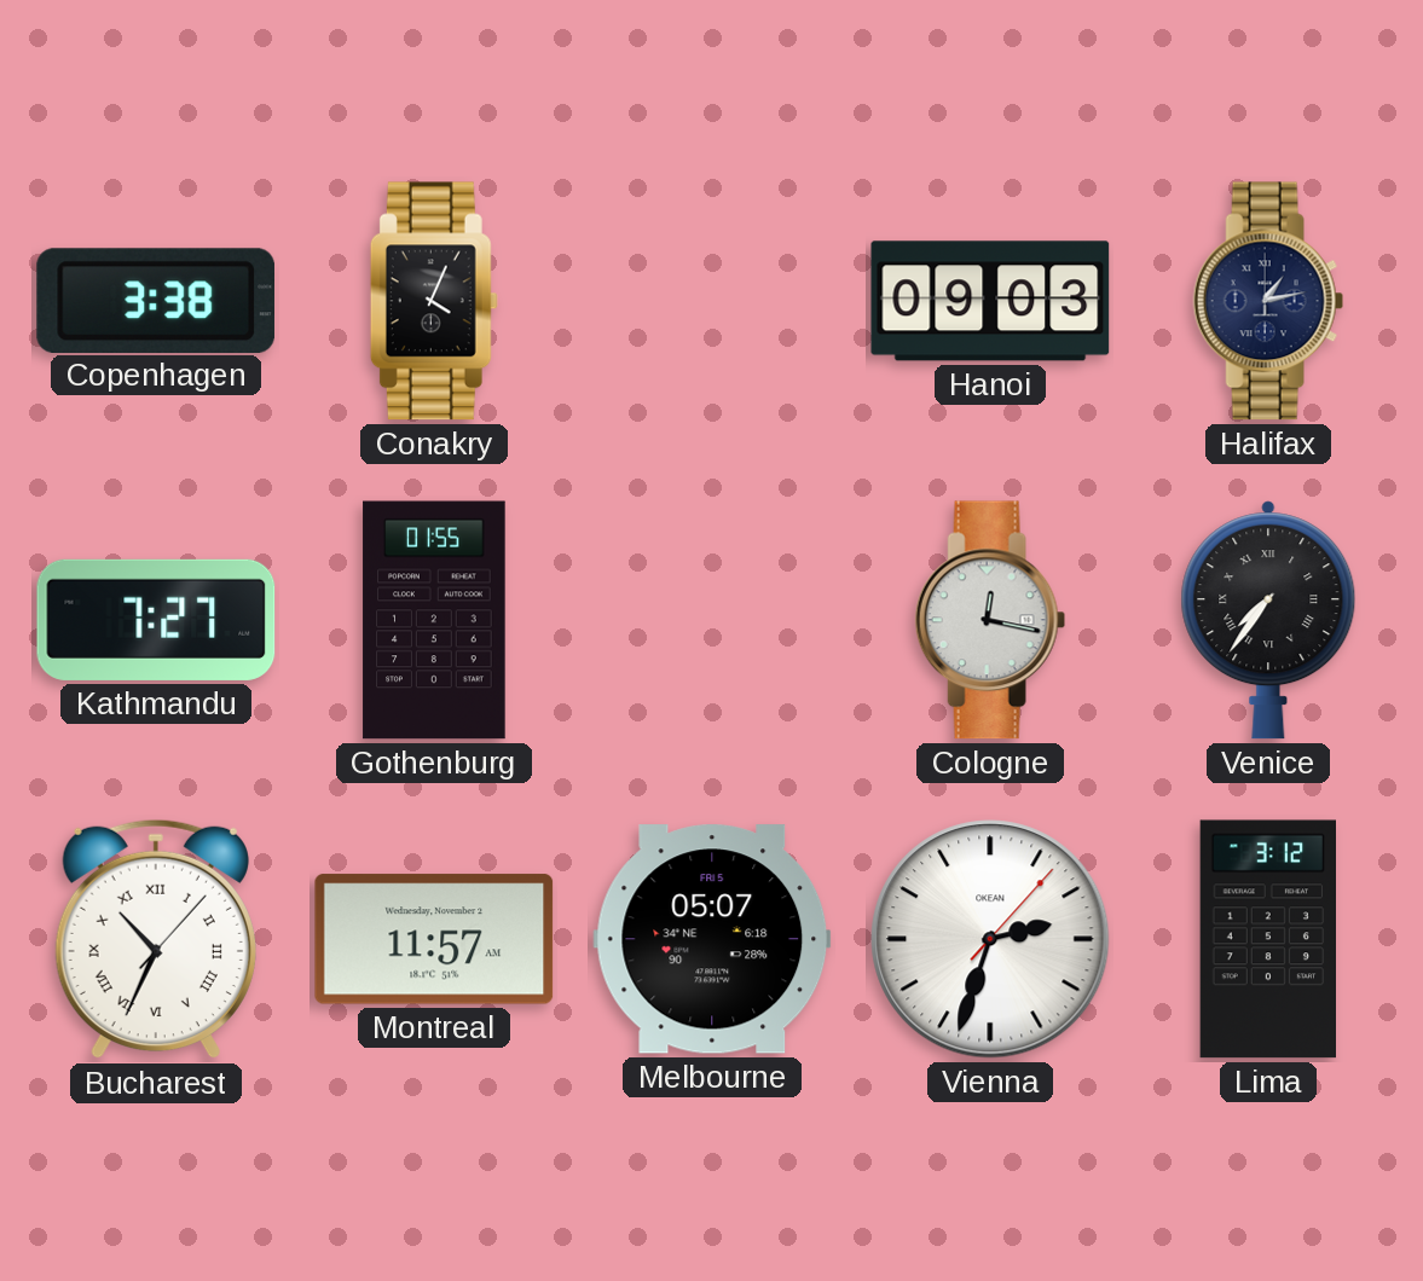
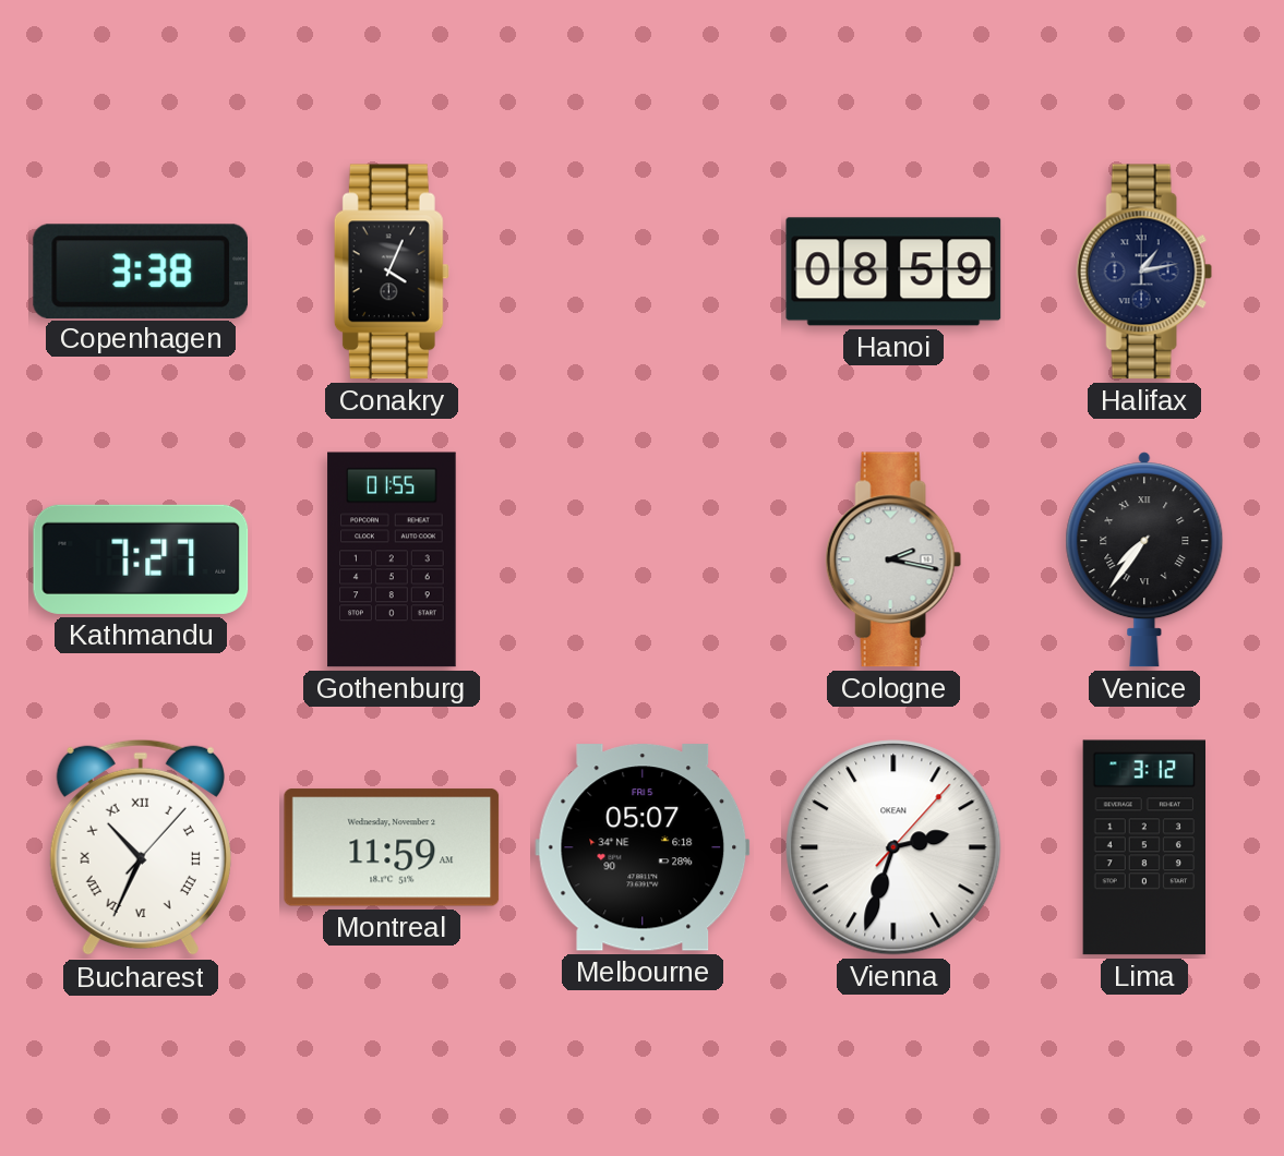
Hanoi: 09:03 -> 08:59 (893, 272)
Cologne: 12:17 -> 2:17 (893, 559)
Montreal: 11:57 -> 11:59 (392, 847)
